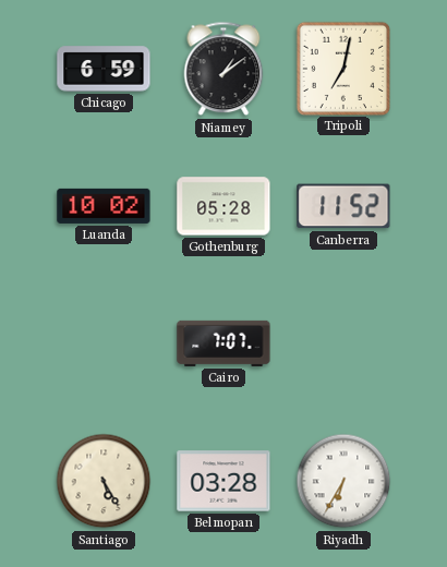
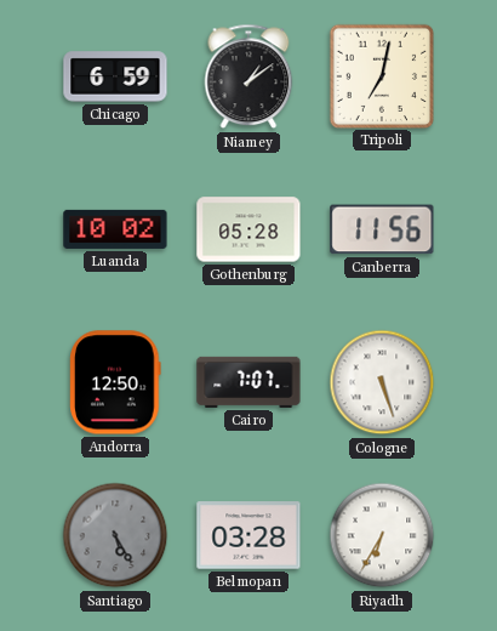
Canberra: 11:52 -> 11:56 (382, 229)
Andorra: none -> 12:50 (116, 382)
Cologne: none -> 5:27 (382, 382)
Santiago dial: cream -> grey (115, 535)
